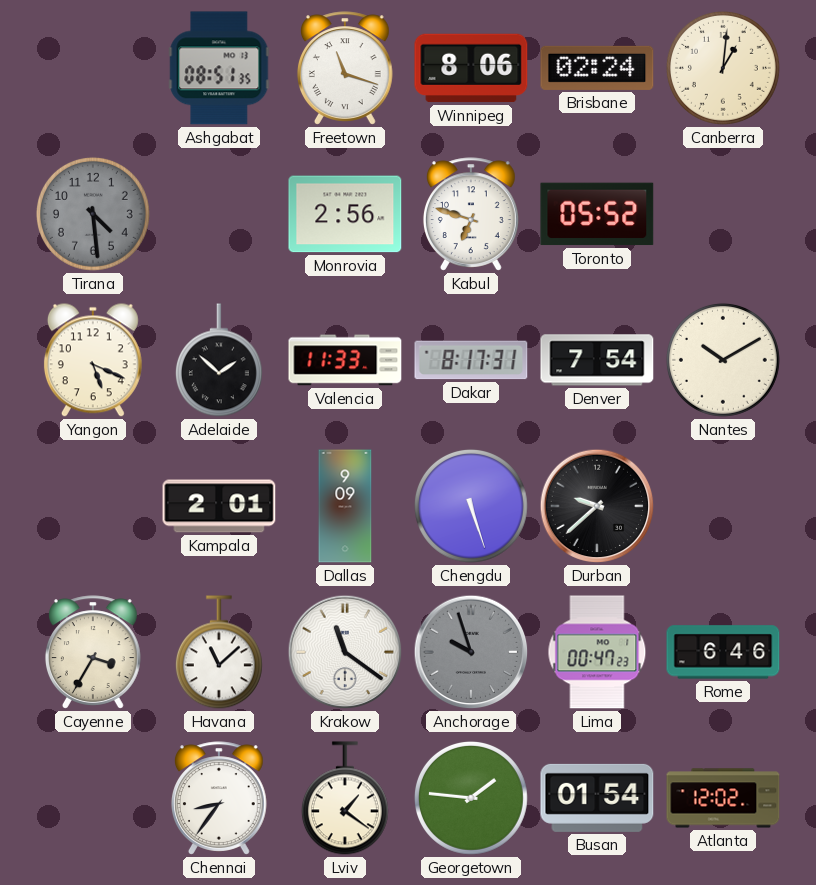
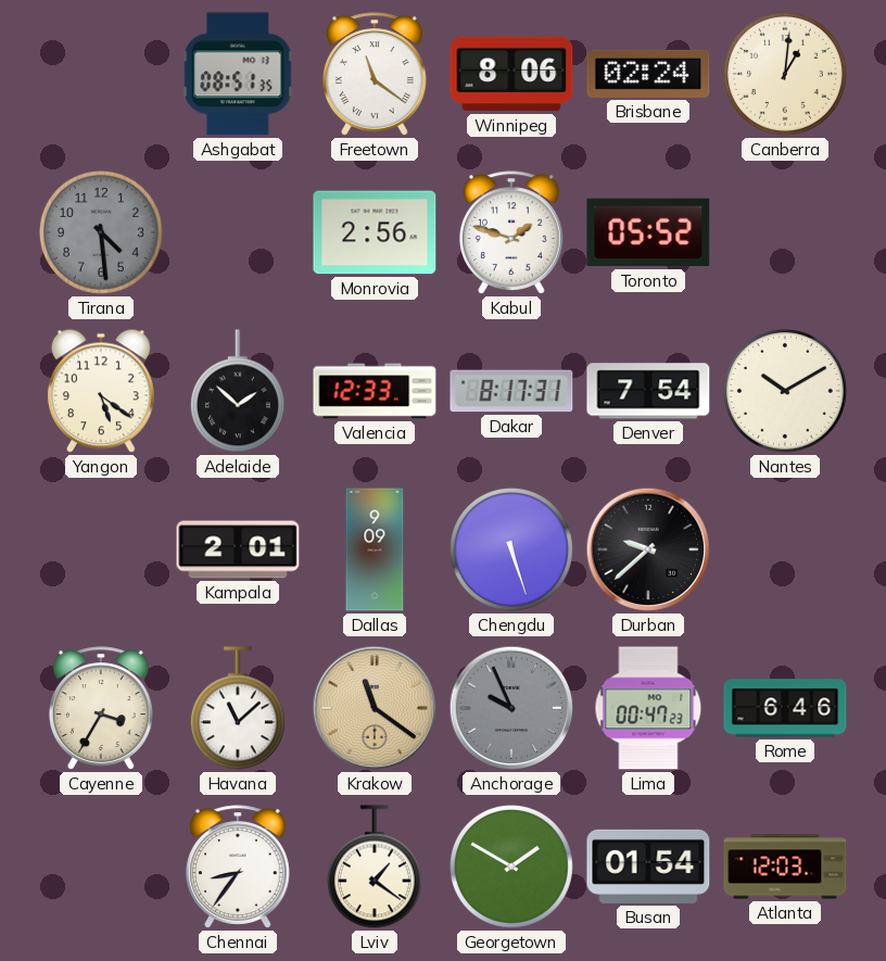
Freetown: 11:18 -> 11:21 (375, 74)
Kabul: 6:48 -> 1:48 (511, 232)
Yangon: 5:19 -> 5:21 (101, 391)
Valencia: 11:33 -> 12:33 (375, 391)
Krakow dial: white -> champagne (375, 708)
Anchorage: 9:57 -> 9:56 (511, 708)
Georgetown: 1:46 -> 1:50 (511, 867)
Atlanta: 12:02 -> 12:03 (785, 867)
